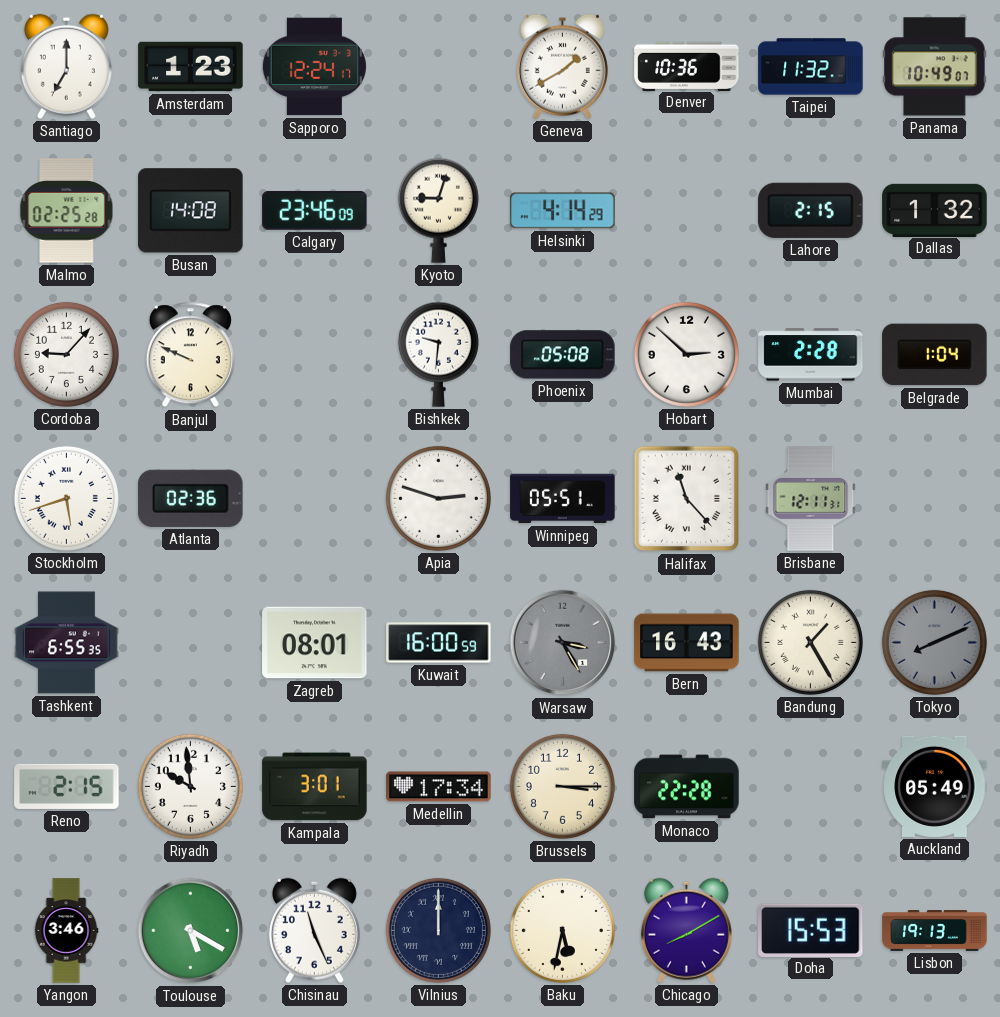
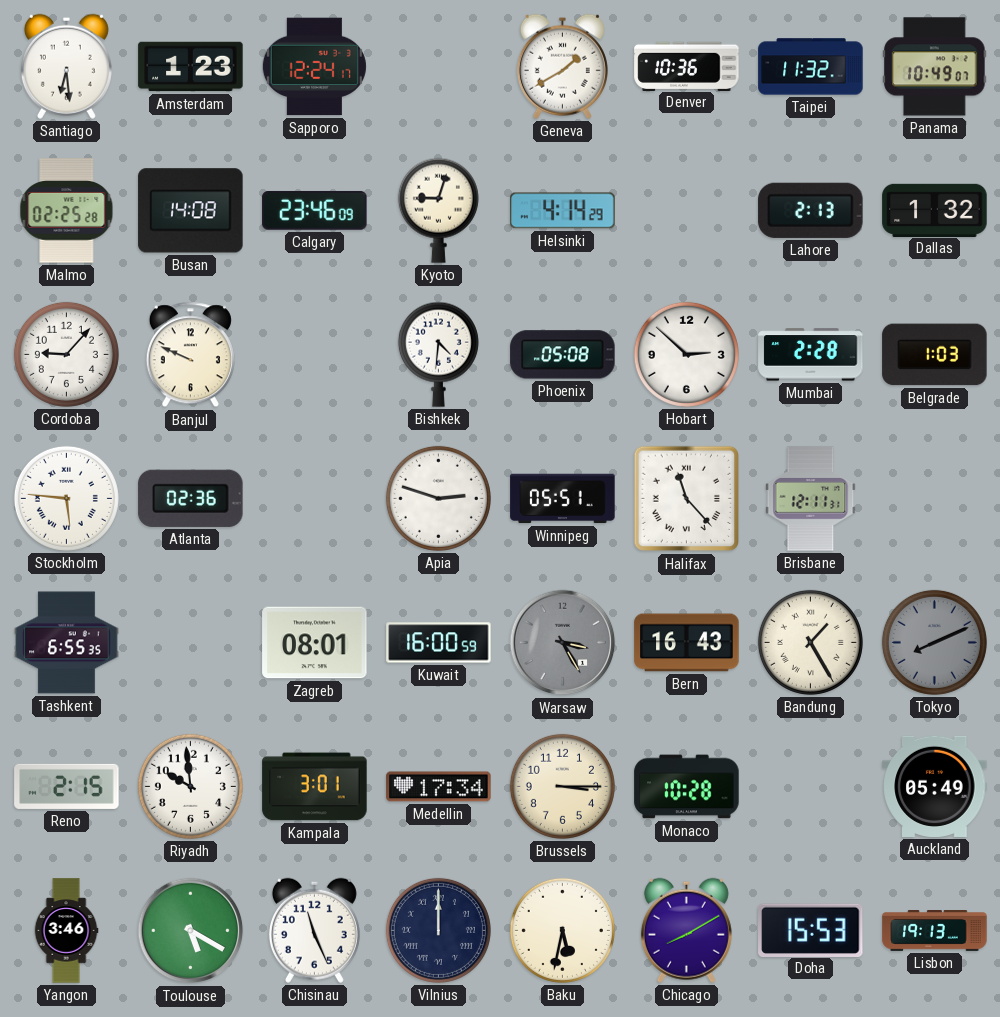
Santiago: 7:00 -> 6:29 (66, 66)
Lahore: 2:15 -> 2:13 (811, 210)
Bishkek: 9:31 -> 4:31 (438, 354)
Belgrade: 1:04 -> 1:03 (935, 355)
Stockholm: 5:42 -> 5:46 (66, 498)
Monaco: 22:28 -> 10:28 (687, 787)
